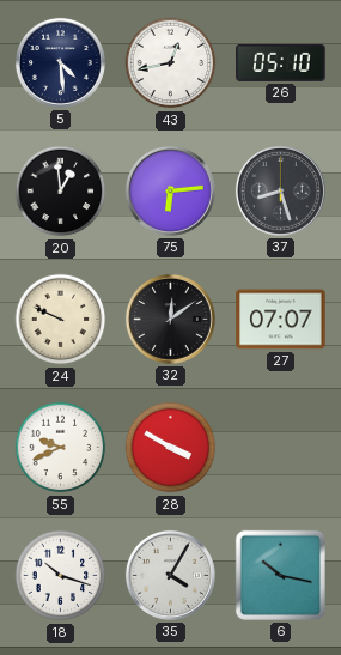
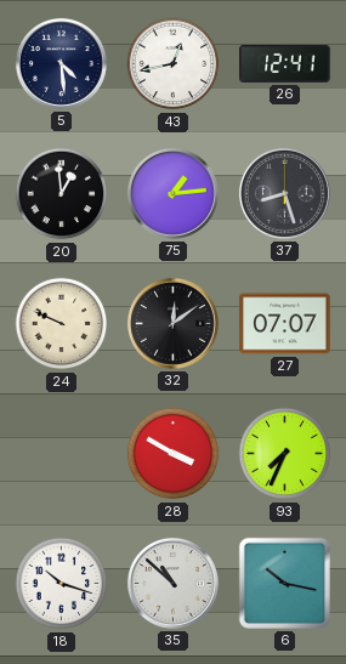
26: 05:10 -> 12:41 (285, 63)
75: 6:14 -> 1:14 (172, 193)
55: 9:41 -> none (61, 448)
93: none -> 7:34 (285, 454)
35: 4:05 -> 10:52 (172, 583)
